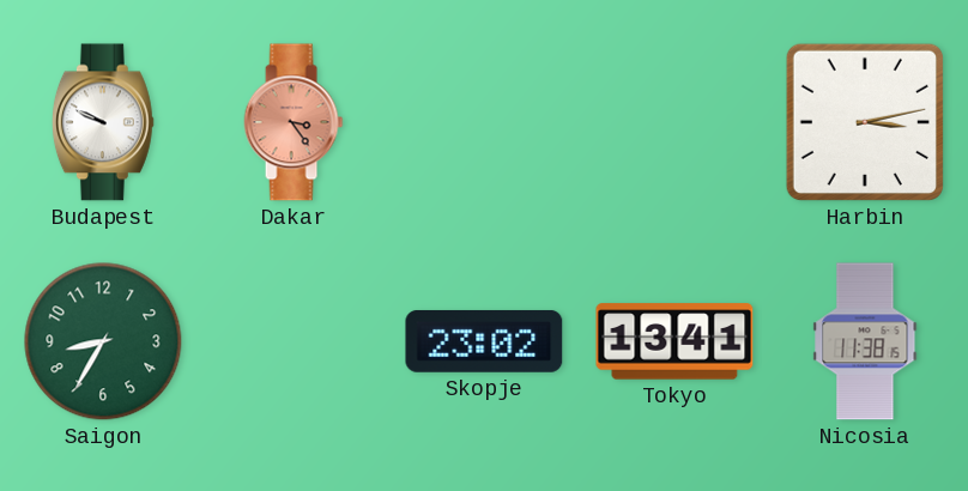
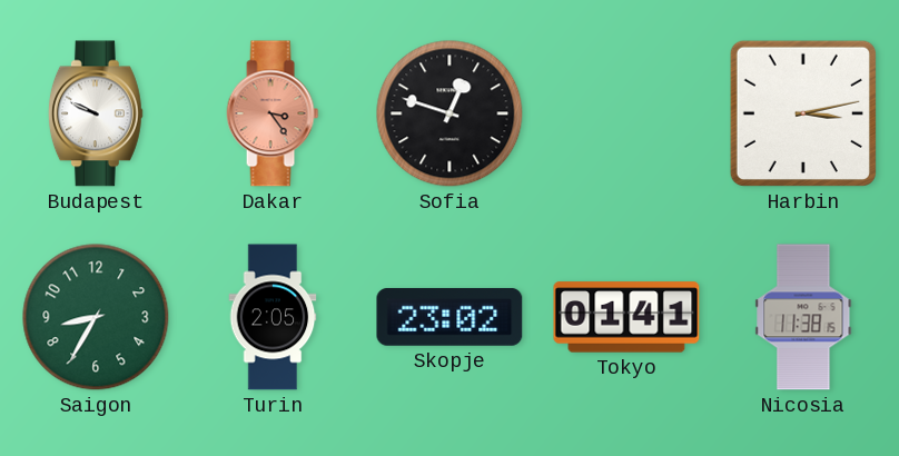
Sofia: none -> 12:48 (449, 113)
Turin: none -> 2:05 (273, 317)
Tokyo: 13:41 -> 01:41 (626, 317)
